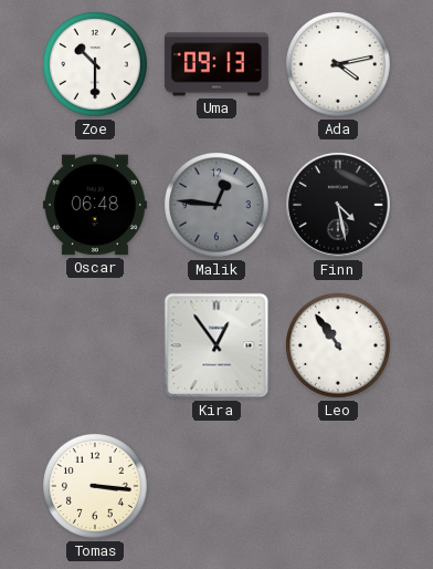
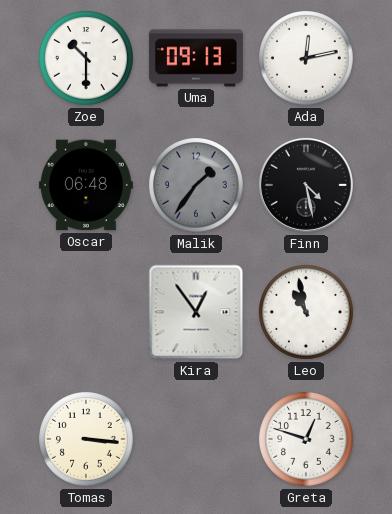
Ada: 4:13 -> 12:13 (307, 59)
Malik: 12:46 -> 1:36 (197, 186)
Leo: 10:54 -> 10:58 (307, 313)
Greta: none -> 12:48 (307, 440)
